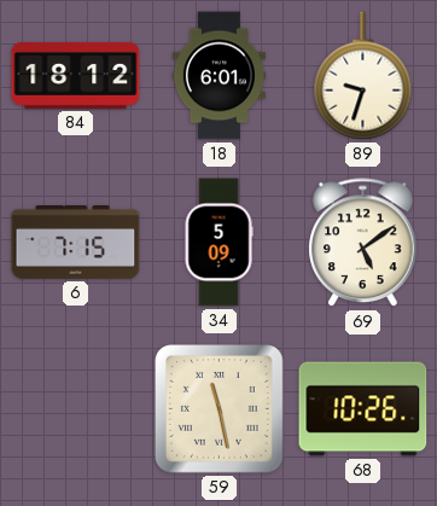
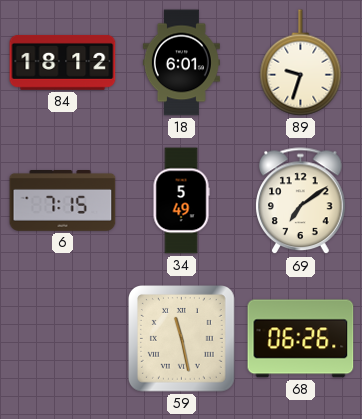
34: 5:09 -> 5:49 (181, 201)
69: 5:09 -> 7:09 (301, 201)
68: 10:26 -> 06:26 (301, 339)
